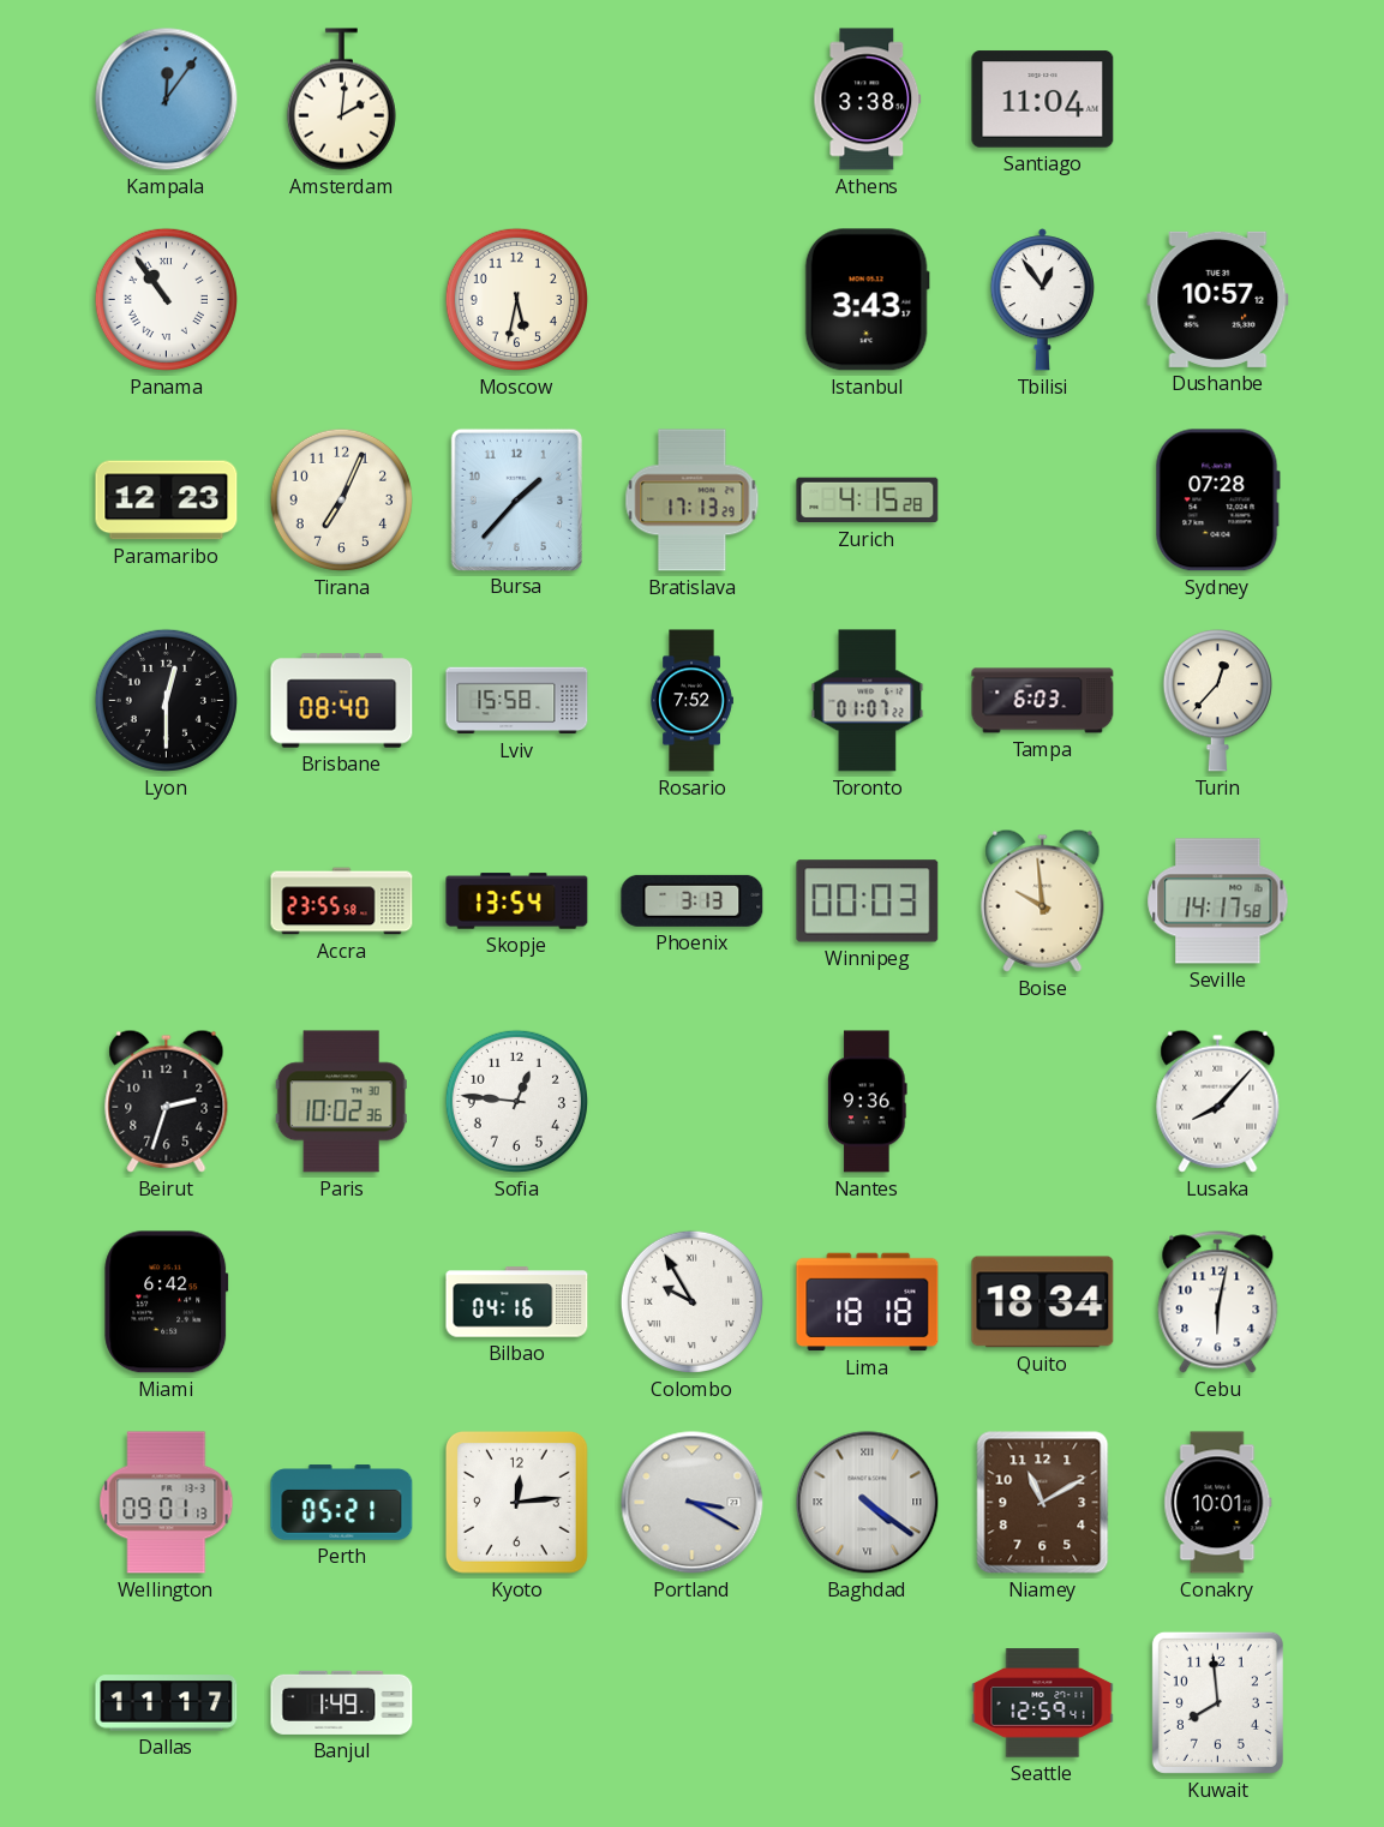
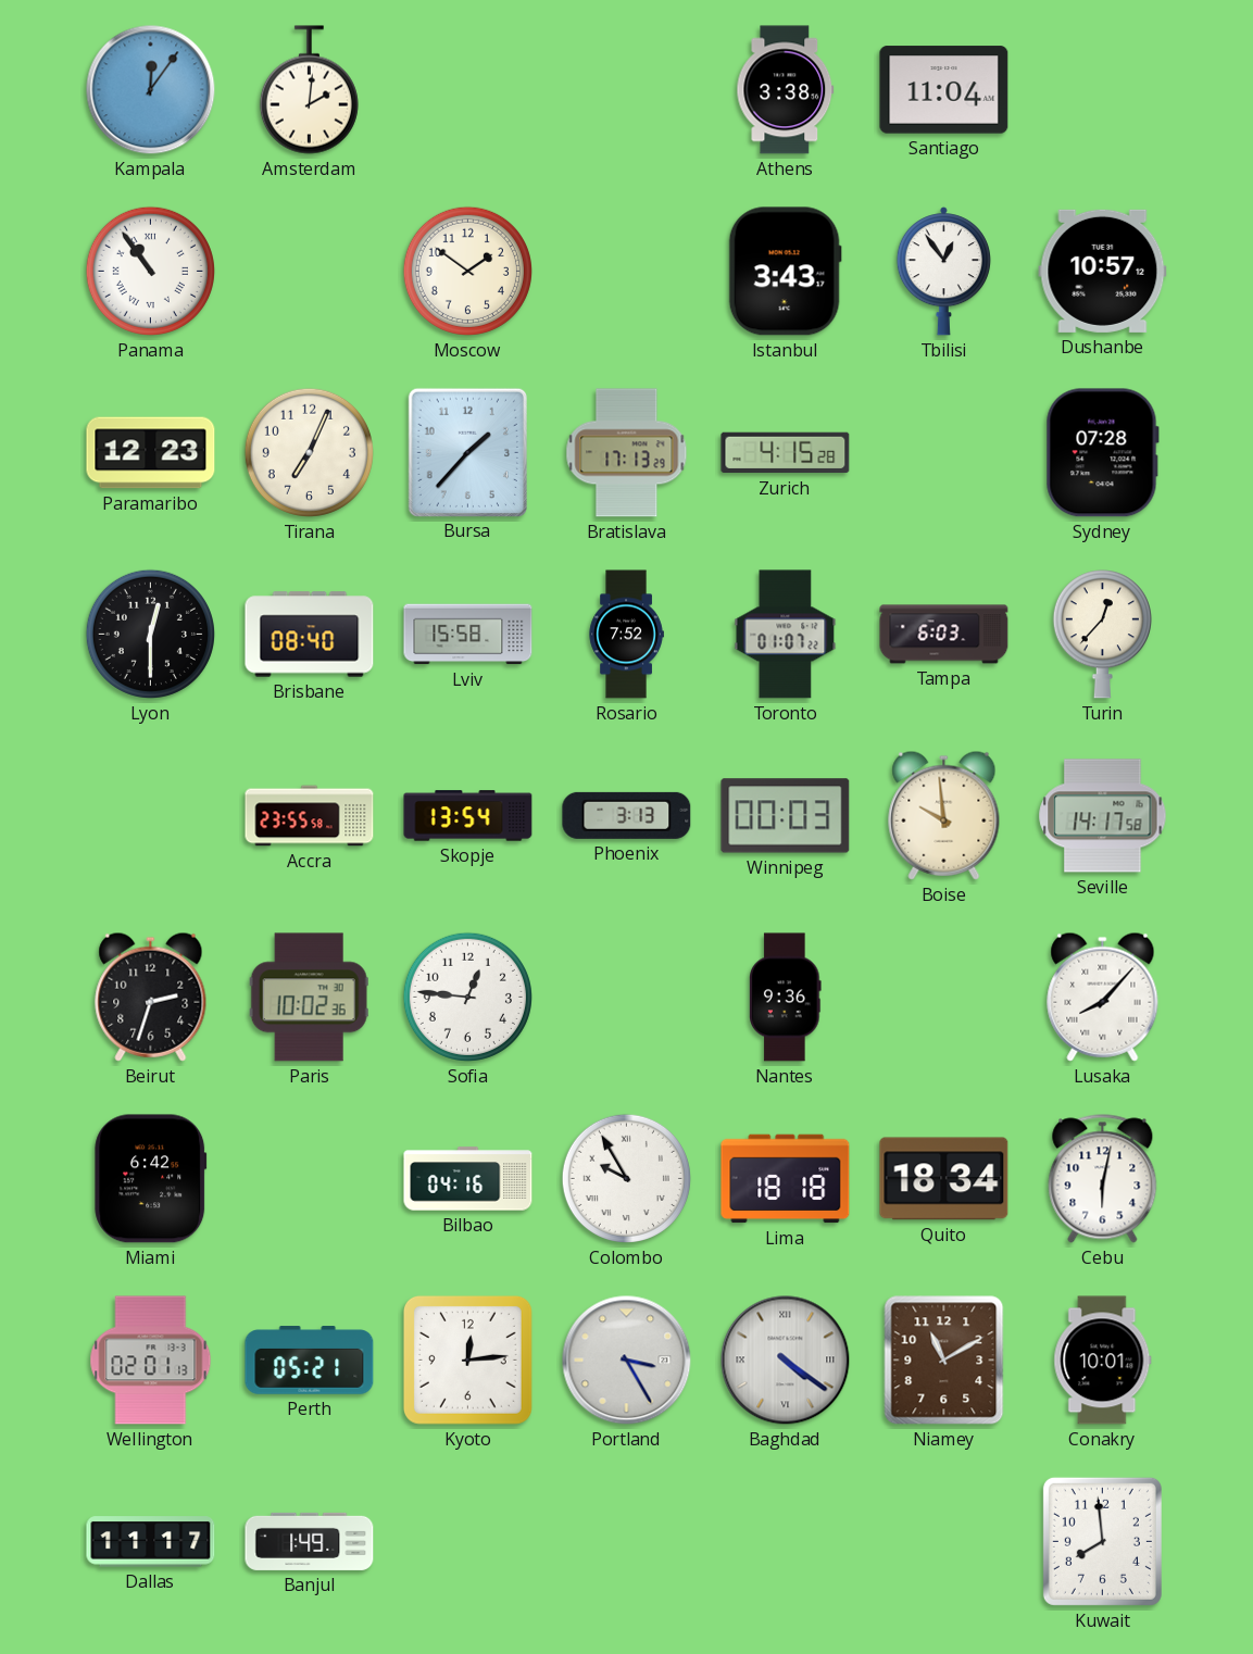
Moscow: 5:32 -> 1:51 (467, 271)
Wellington: 09:01 -> 02:01 (151, 1361)
Portland: 3:20 -> 3:25 (627, 1361)
Seattle: 12:59 -> none (1043, 1703)
